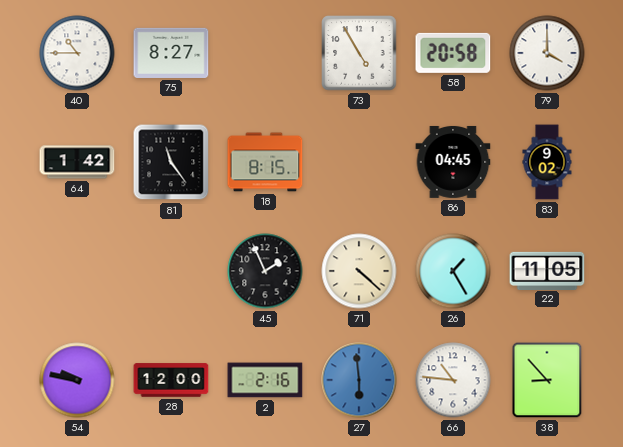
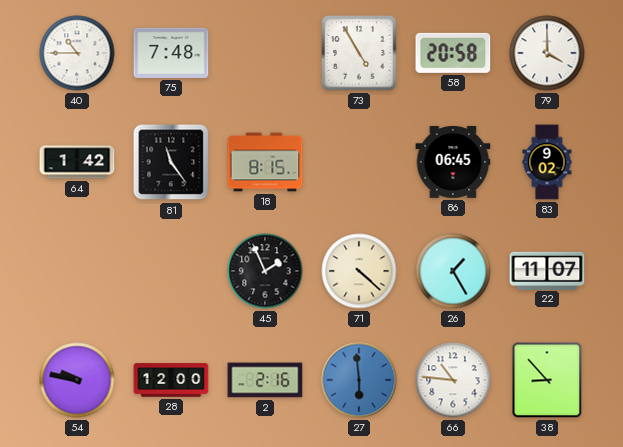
75: 8:27 -> 7:48 (171, 53)
86: 04:45 -> 06:45 (453, 162)
22: 11:05 -> 11:07 (547, 270)
